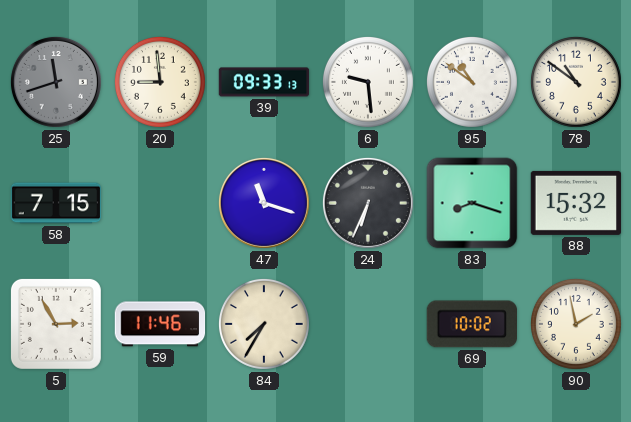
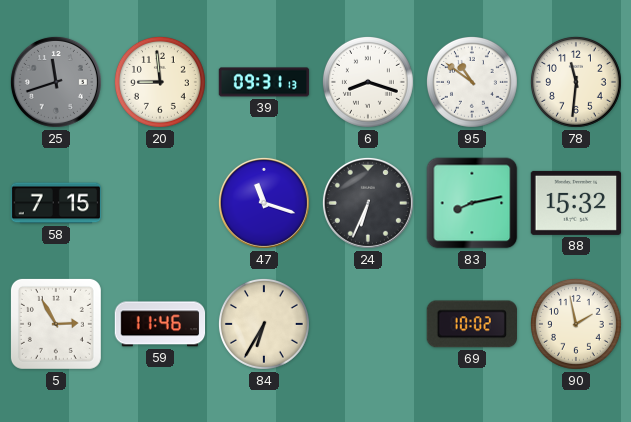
39: 09:33 -> 09:31 (264, 82)
6: 9:29 -> 8:18 (368, 82)
78: 10:51 -> 11:31 (576, 82)
83: 8:18 -> 8:13 (472, 203)
84: 7:35 -> 6:35 (264, 324)
